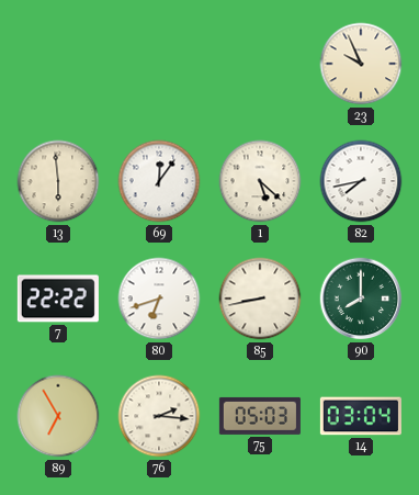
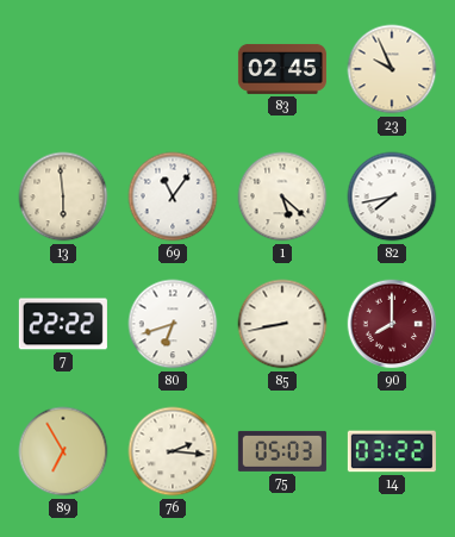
83: none -> 02:45 (282, 69)
69: 12:06 -> 11:06 (173, 196)
90 dial: green -> burgundy (392, 324)
14: 03:04 -> 03:22 (392, 451)
